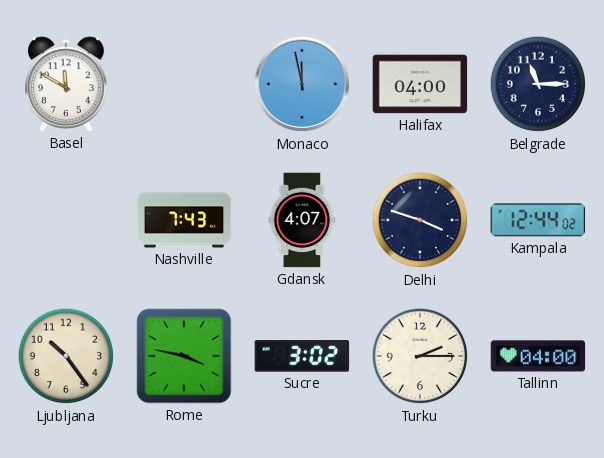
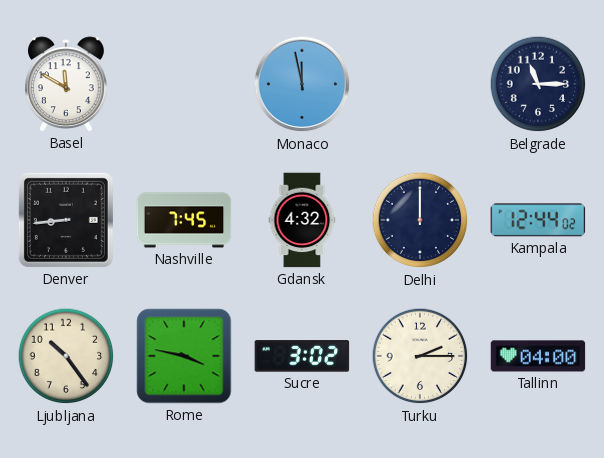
Halifax: 04:00 -> none (420, 84)
Denver: none -> 8:44 (66, 220)
Nashville: 7:43 -> 7:45 (184, 220)
Gdansk: 4:07 -> 4:32 (302, 220)
Delhi: 3:48 -> 12:00 (420, 220)
